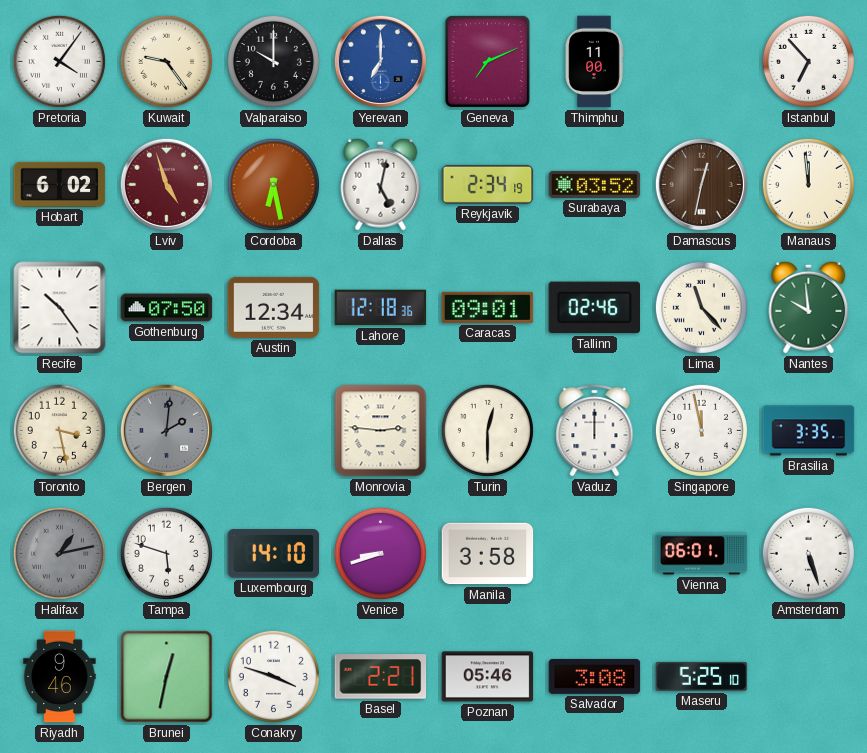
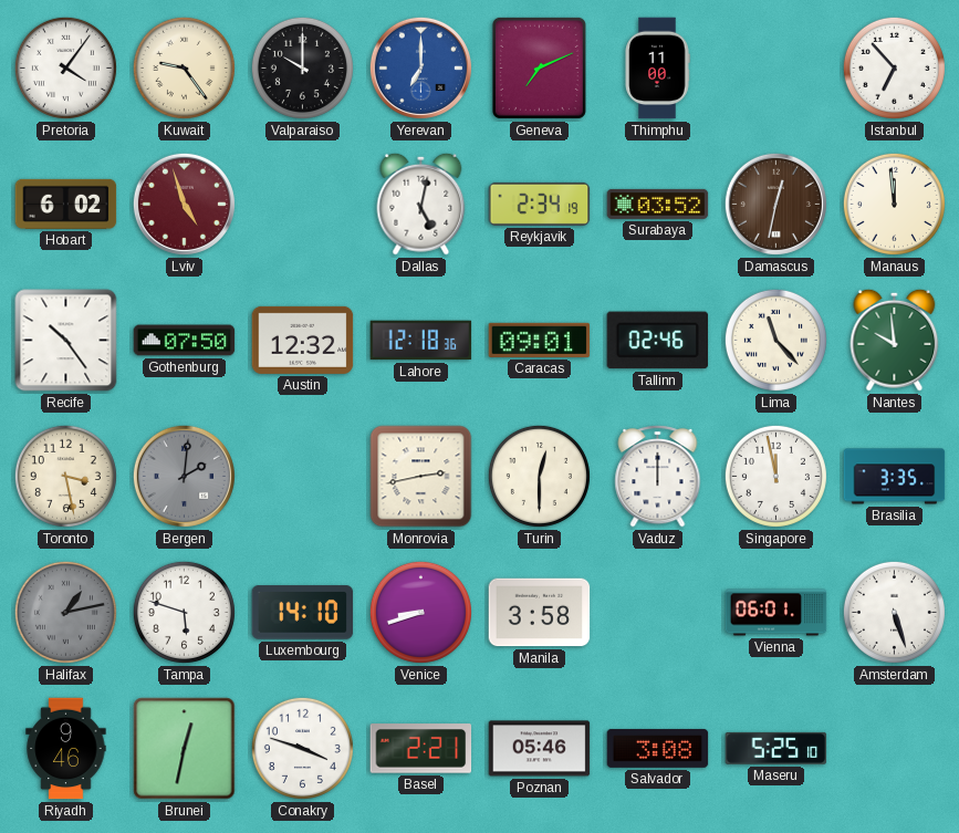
Cordoba: 6:28 -> none (273, 184)
Austin: 12:34 -> 12:32 (303, 340)
Monrovia: 2:46 -> 2:43 (421, 477)
